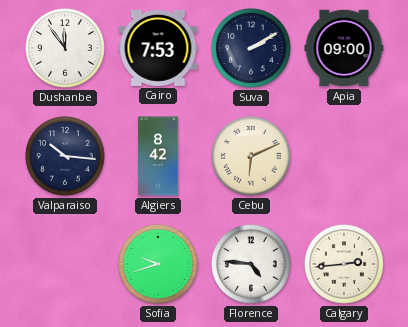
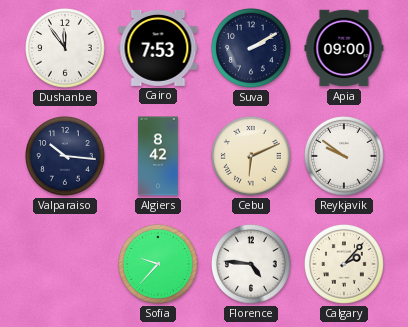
Reykjavik: none -> 9:51 (345, 157)
Sofia: 9:42 -> 9:37 (159, 265)
Calgary: 2:44 -> 2:07 (345, 265)
